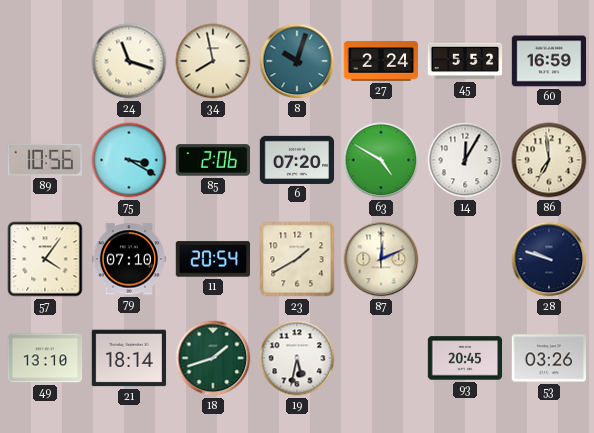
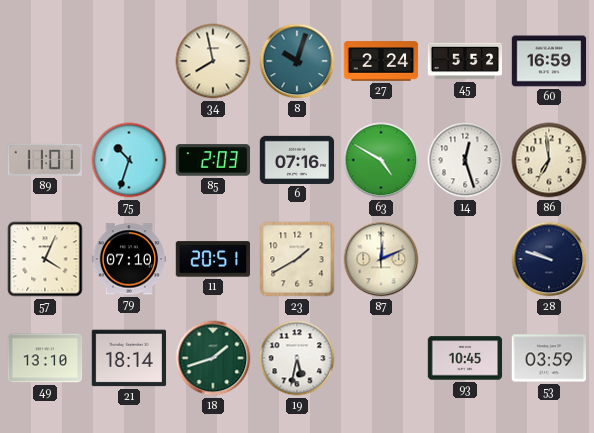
24: 11:18 -> none (129, 61)
89: 10:56 -> 11:01 (45, 160)
75: 3:20 -> 10:33 (129, 160)
85: 2:06 -> 2:03 (213, 160)
6: 07:20 -> 07:16 (297, 160)
14: 12:05 -> 12:27 (465, 160)
57: 4:06 -> 4:04 (45, 259)
11: 20:54 -> 20:51 (212, 259)
93: 20:45 -> 10:45 (465, 358)
53: 03:26 -> 03:59 (549, 358)
